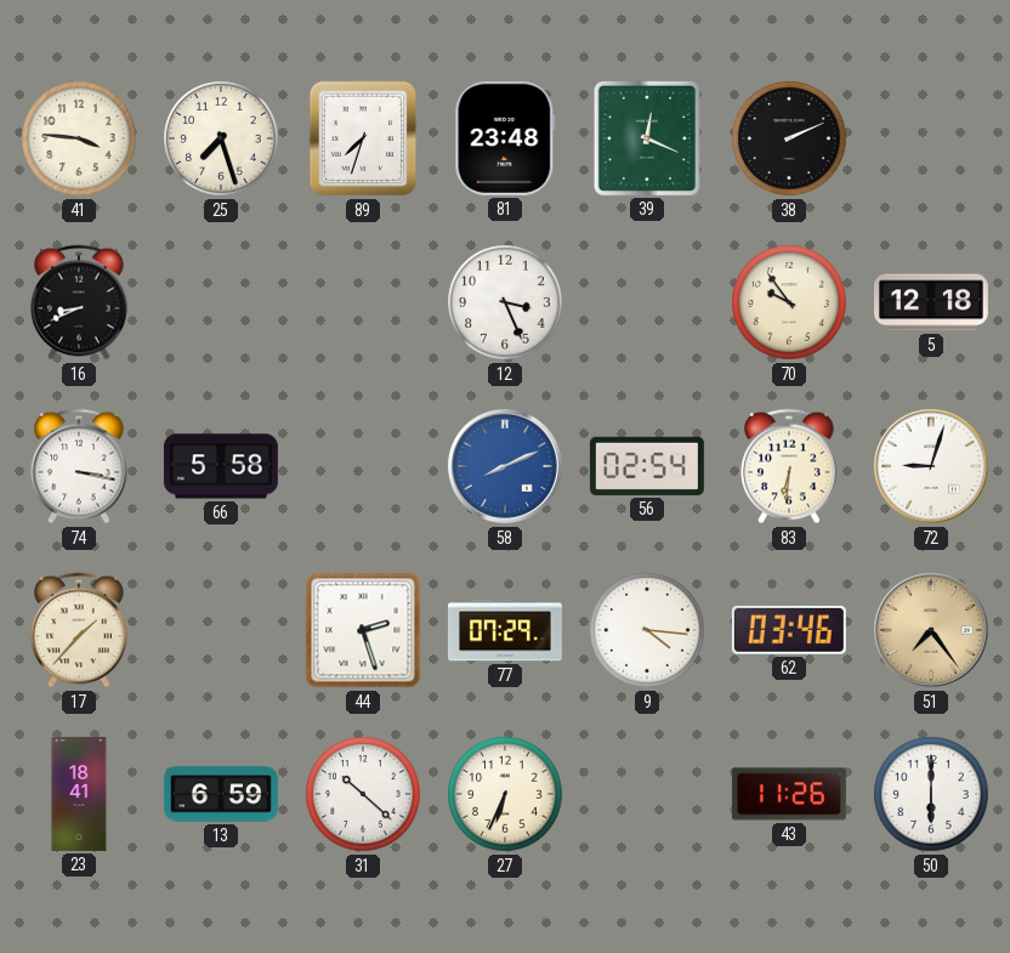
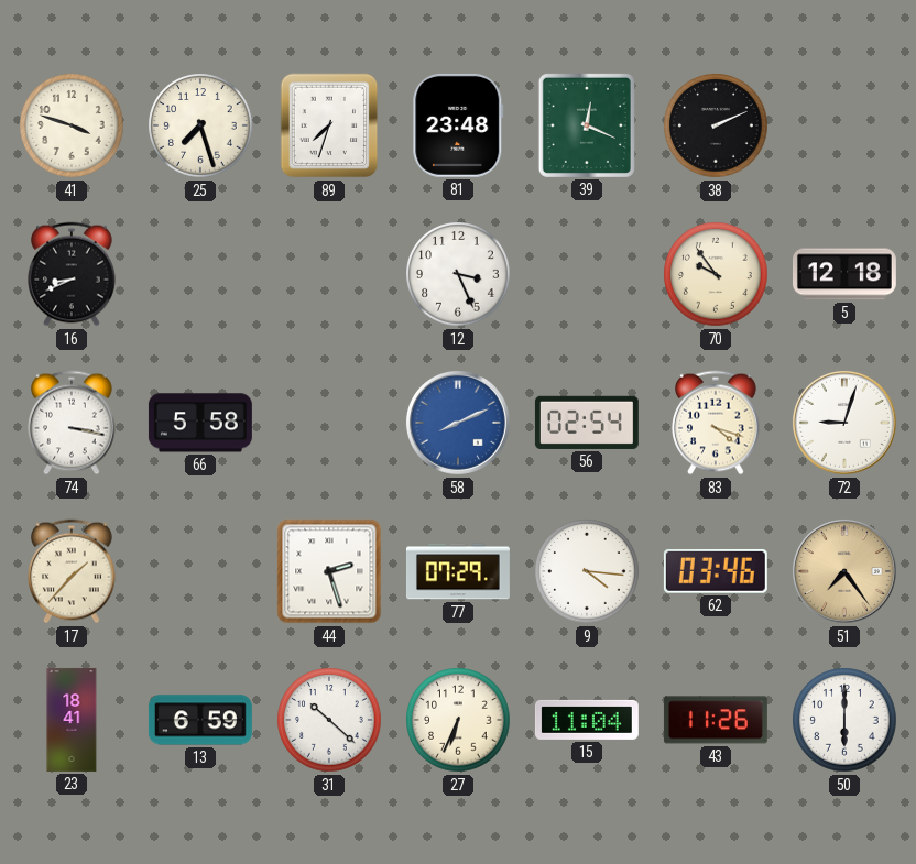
41: 3:46 -> 3:48 (72, 125)
83: 6:31 -> 4:18 (716, 423)
15: none -> 11:04 (587, 720)
